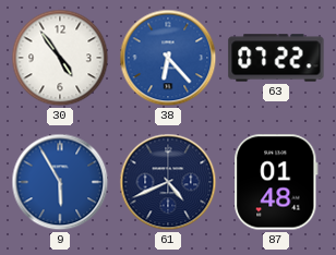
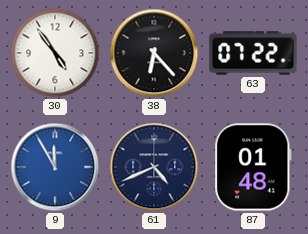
38 dial: blue -> black (154, 53)
9: 5:55 -> 11:55 (55, 167)
